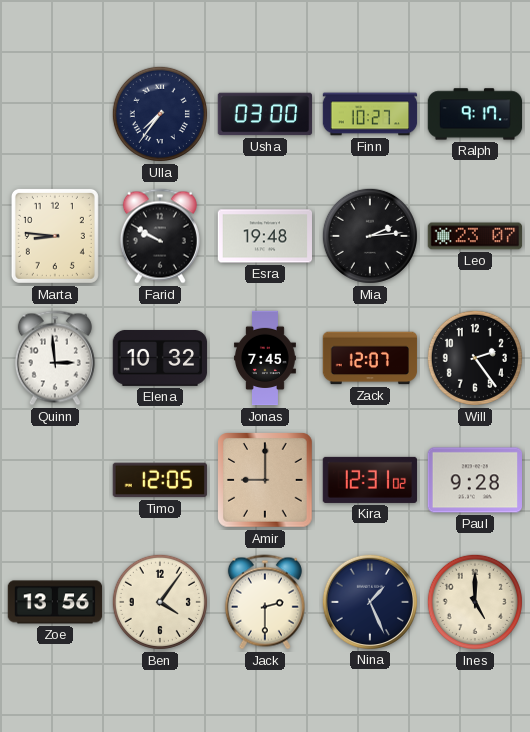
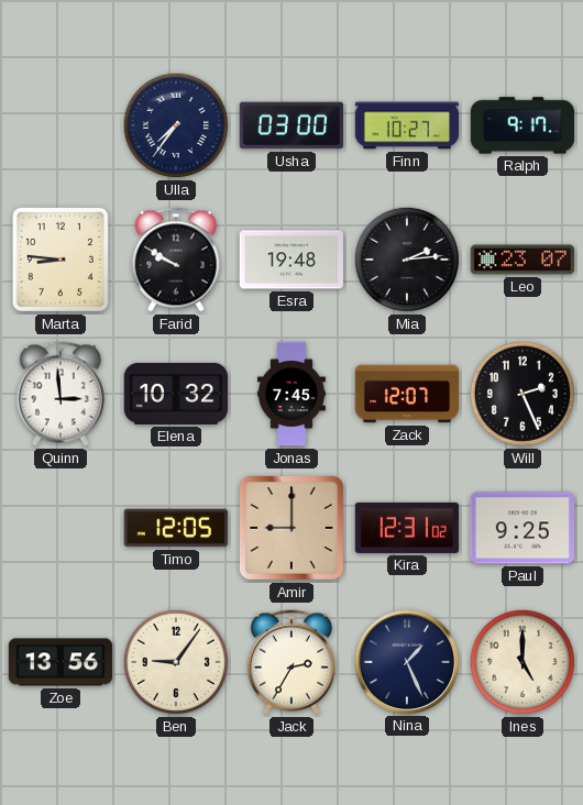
Will: 2:24 -> 2:26 (522, 394)
Paul: 9:28 -> 9:25 (521, 528)
Ben: 4:06 -> 9:06 (176, 662)
Jack: 2:30 -> 2:35 (291, 662)
